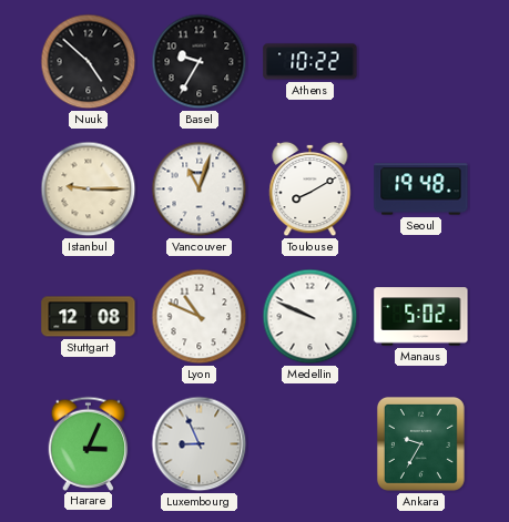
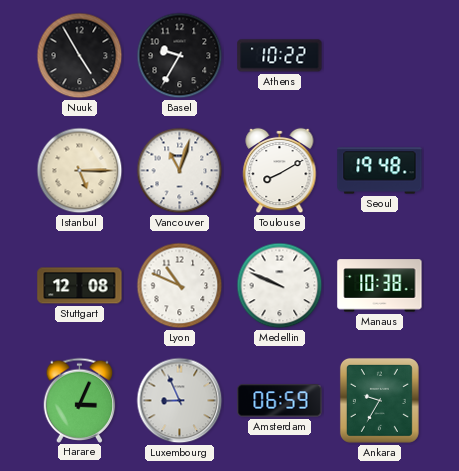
Nuuk: 4:52 -> 4:55 (80, 56)
Istanbul: 9:15 -> 5:15 (80, 171)
Manaus: 5:02 -> 10:38 (380, 286)
Amsterdam: none -> 06:59 (280, 401)
